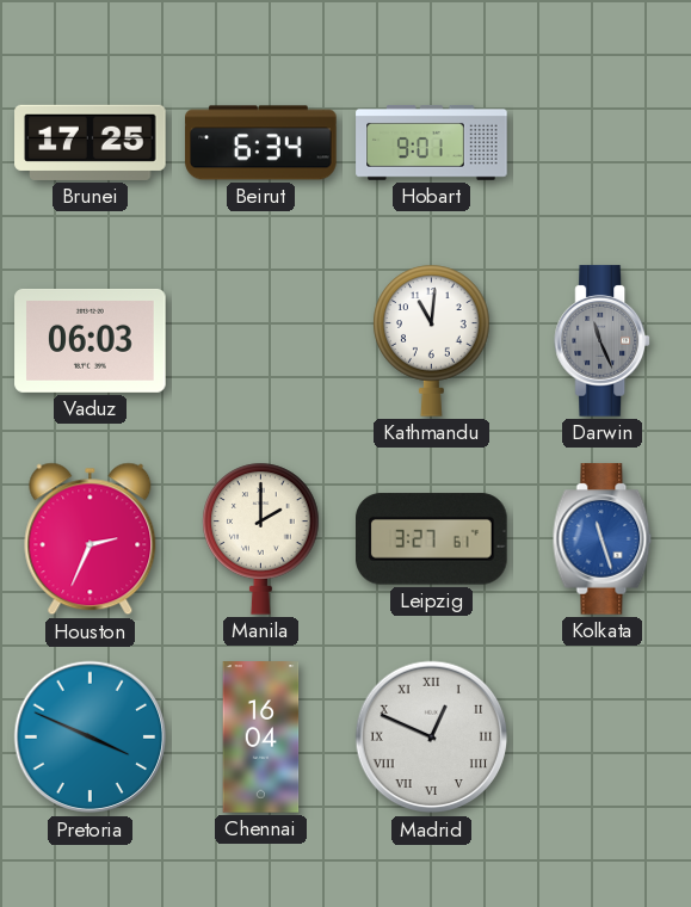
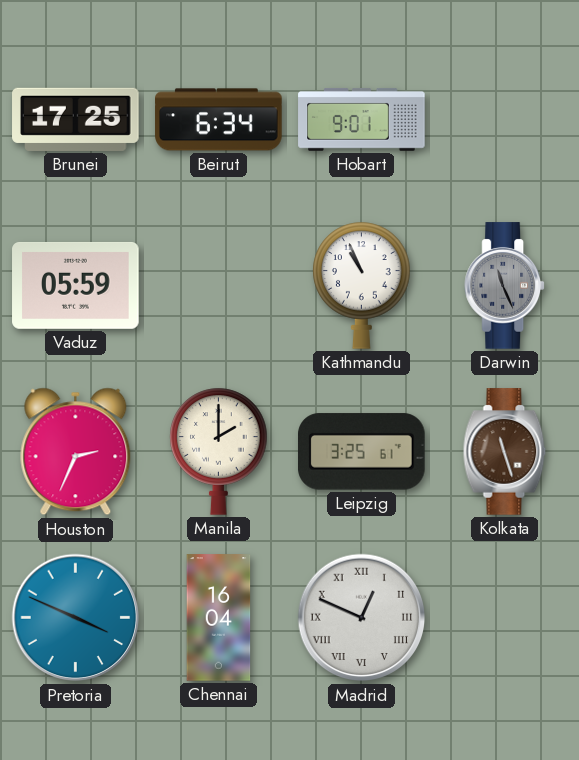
Vaduz: 06:03 -> 05:59 (76, 285)
Kathmandu: 11:01 -> 10:56 (362, 285)
Leipzig: 3:27 -> 3:25 (362, 452)
Kolkata dial: blue -> brown (505, 452)
